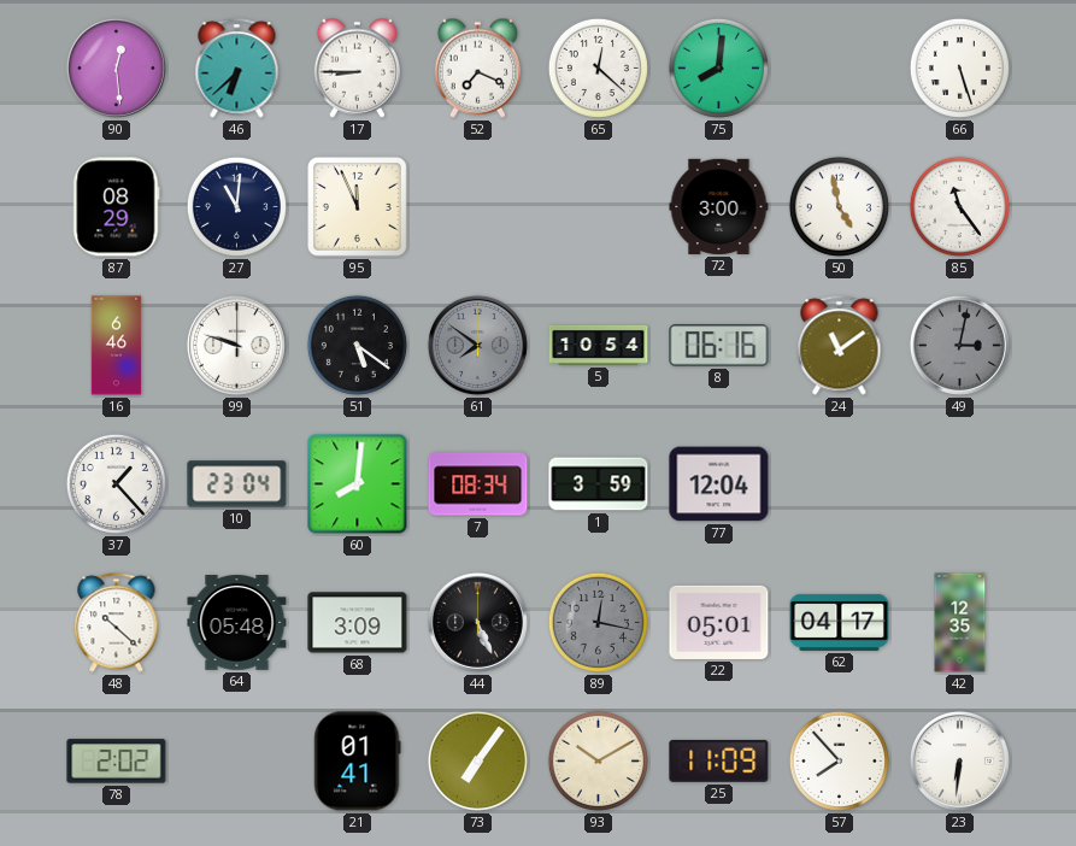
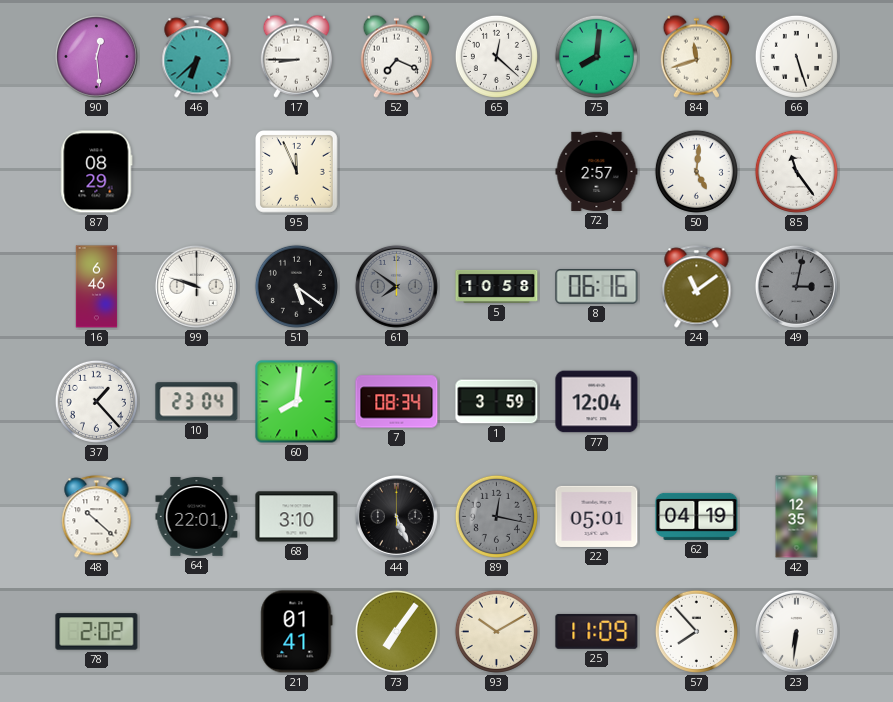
84: none -> 11:42 (696, 56)
27: 11:01 -> none (236, 206)
72: 3:00 -> 2:57 (597, 171)
50: 4:58 -> 5:01 (696, 171)
5: 10:54 -> 10:58 (497, 286)
64: 05:48 -> 22:01 (197, 517)
68: 3:09 -> 3:10 (297, 517)
62: 04:17 -> 04:19 (697, 516)
